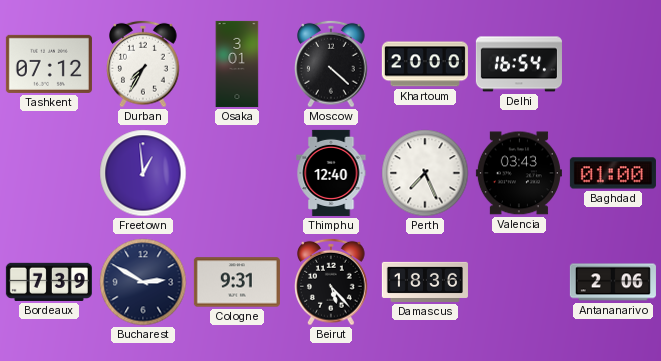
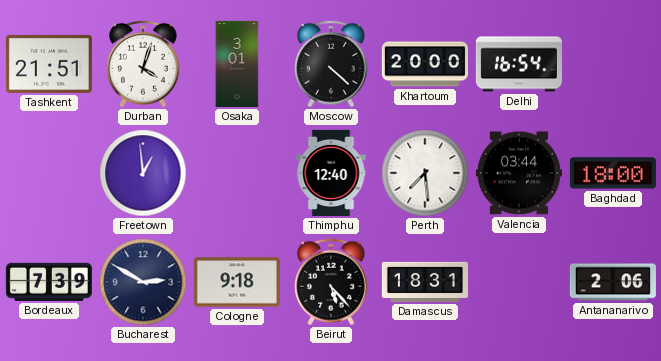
Tashkent: 07:12 -> 21:51 (49, 64)
Durban: 7:35 -> 4:03 (143, 64)
Perth: 7:26 -> 7:29 (425, 173)
Valencia: 03:43 -> 03:44 (519, 173)
Baghdad: 01:00 -> 18:00 (613, 173)
Cologne: 9:31 -> 9:18 (237, 282)
Damascus: 18:36 -> 18:31 (425, 282)
